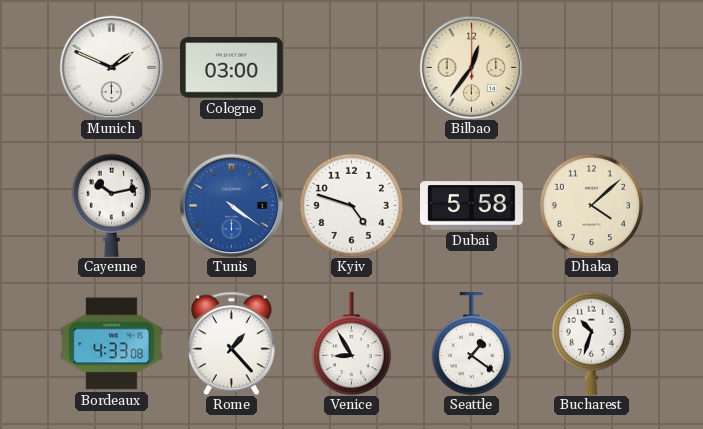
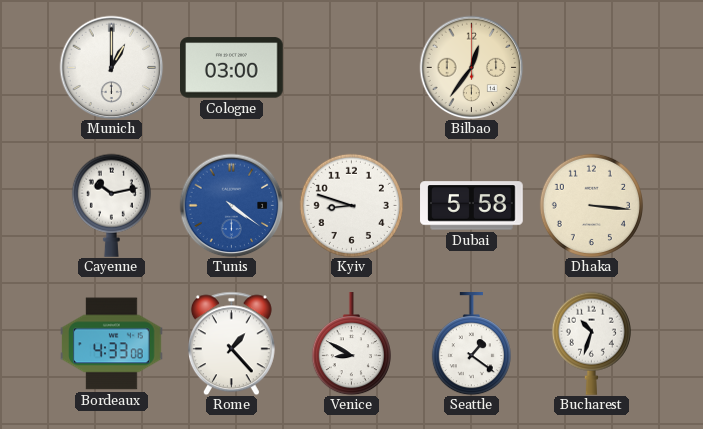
Munich: 1:49 -> 1:00 (111, 67)
Kyiv: 4:48 -> 8:48 (351, 205)
Dhaka: 4:08 -> 3:16 (591, 205)
Venice: 8:55 -> 8:50 (351, 344)
